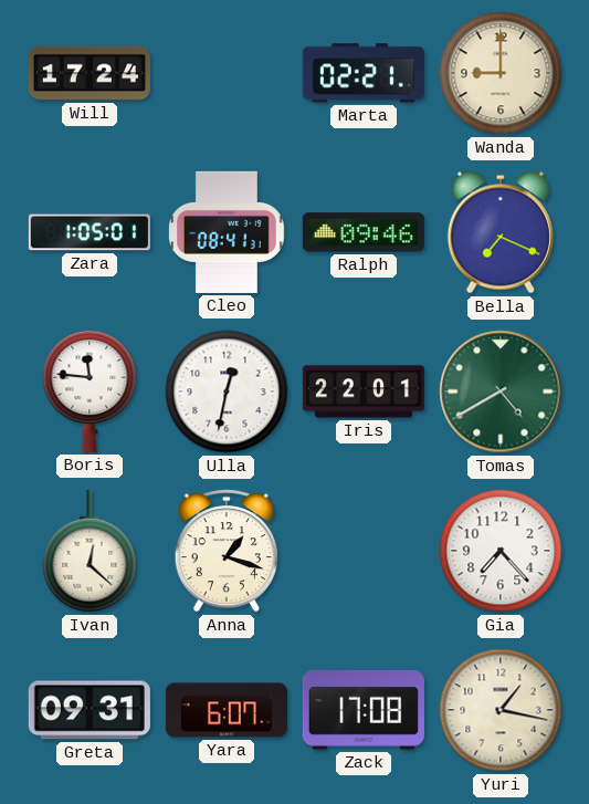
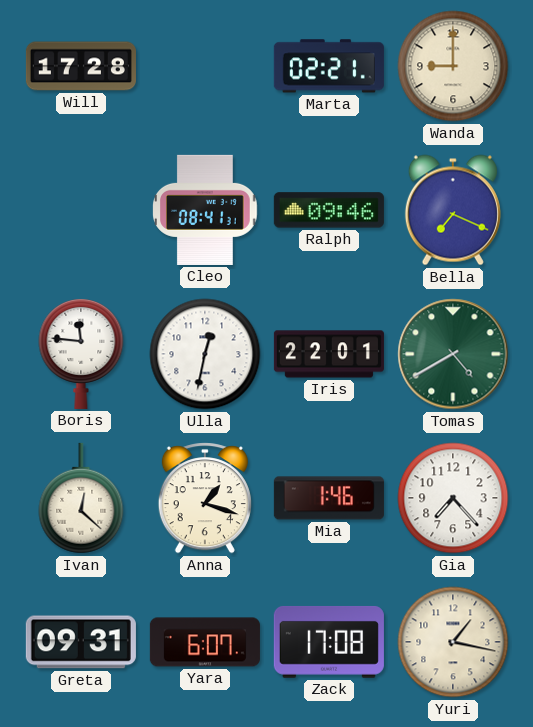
Will: 17:24 -> 17:28 (81, 66)
Zara: 1:05 -> none (90, 232)
Mia: none -> 1:46 (329, 498)
